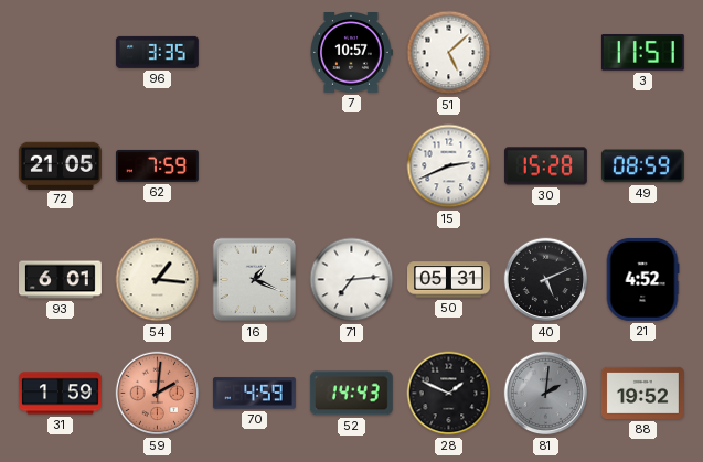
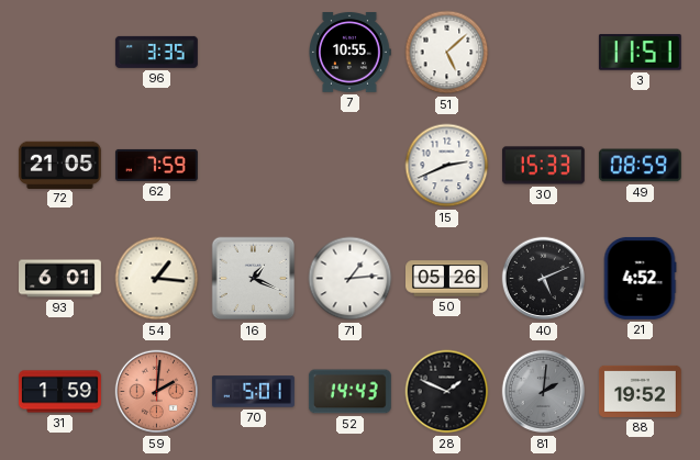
7: 10:57 -> 10:55 (351, 53)
30: 15:28 -> 15:33 (543, 166)
71: 7:14 -> 1:14 (351, 279)
50: 05:31 -> 05:26 (447, 279)
70: 4:59 -> 5:01 (253, 392)
